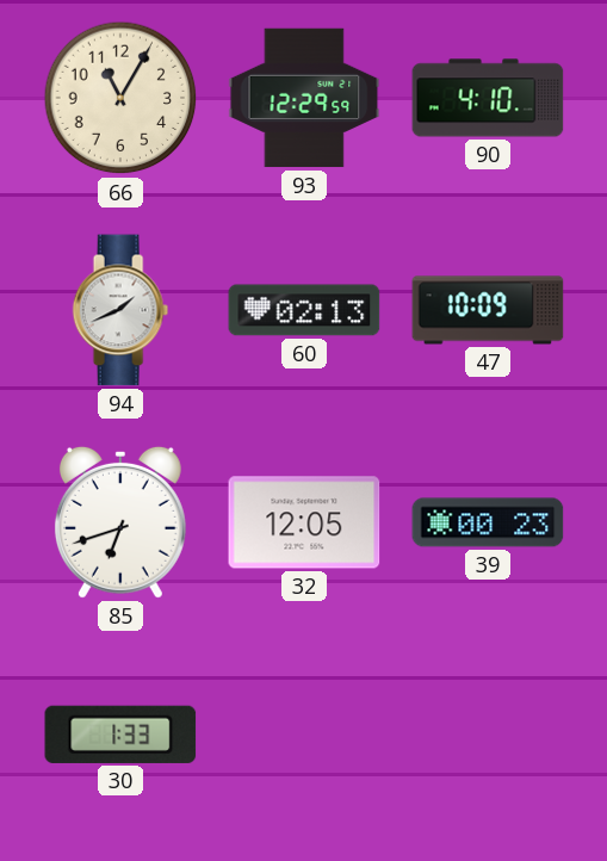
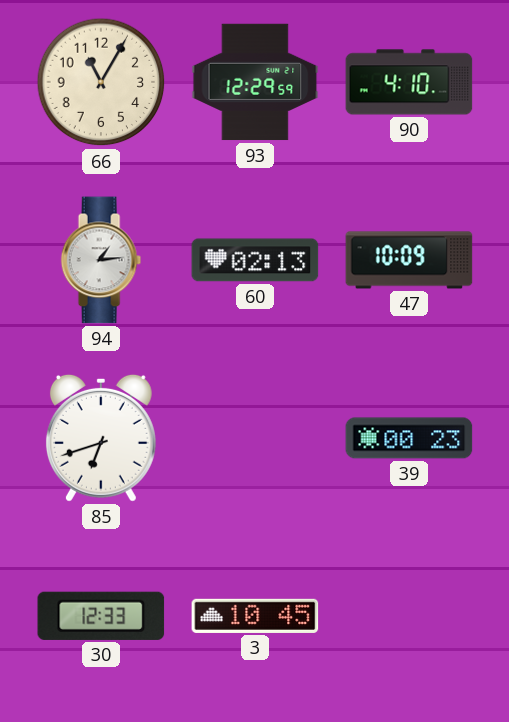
94: 1:41 -> 1:14 (101, 260)
32: 12:05 -> none (304, 522)
30: 1:33 -> 12:33 (101, 616)
3: none -> 10:45 (255, 616)
